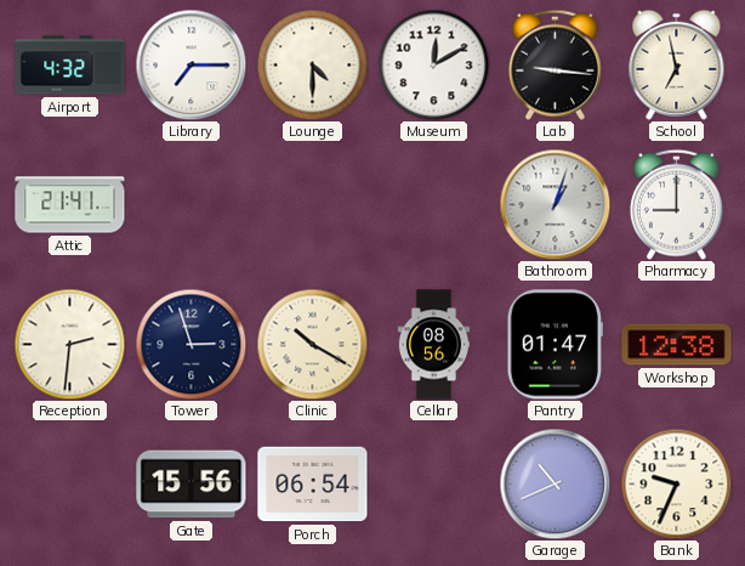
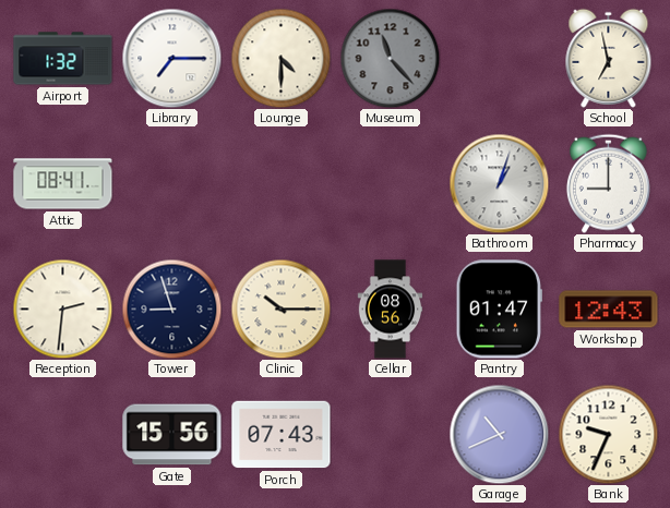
Airport: 4:32 -> 1:32 (63, 59)
Museum: 12:10 -> 11:23 (390, 58)
Museum dial: white -> grey (390, 58)
Lab: 9:16 -> none (555, 64)
Attic: 21:41 -> 08:41 (63, 184)
Tower: 2:57 -> 8:57 (171, 309)
Clinic: 10:20 -> 10:15 (280, 309)
Workshop: 12:38 -> 12:43 (609, 310)
Porch: 06:54 -> 07:43 (282, 435)
